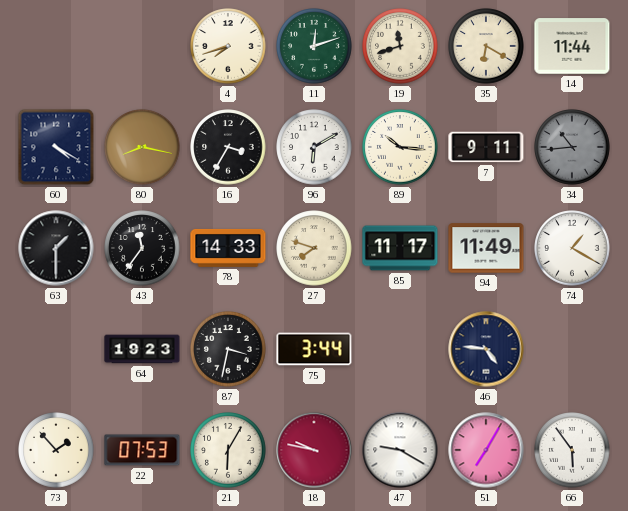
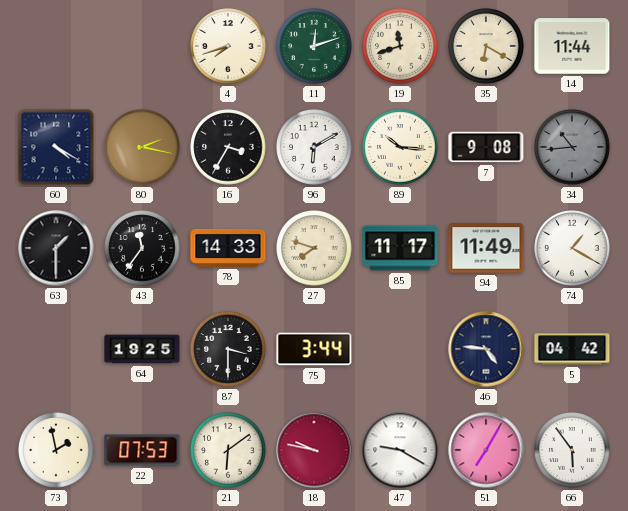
80: 8:17 -> 2:17 (142, 147)
7: 9:11 -> 9:08 (486, 147)
64: 19:23 -> 19:25 (142, 349)
87: 3:32 -> 3:30 (228, 349)
5: none -> 04:42 (572, 349)
73: 1:53 -> 1:58 (56, 450)
21: 6:05 -> 6:09 (228, 450)
